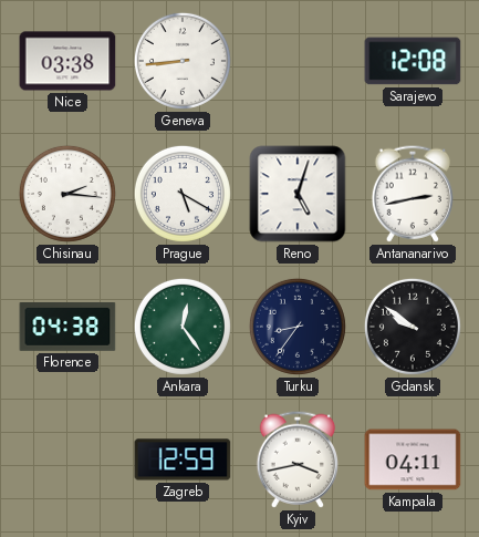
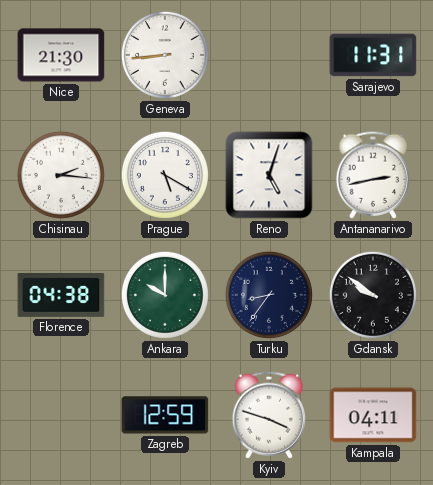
Nice: 03:38 -> 21:30 (61, 55)
Sarajevo: 12:08 -> 11:31 (373, 55)
Ankara: 12:24 -> 10:00 (165, 295)
Kyiv: 3:43 -> 3:48 (268, 415)
